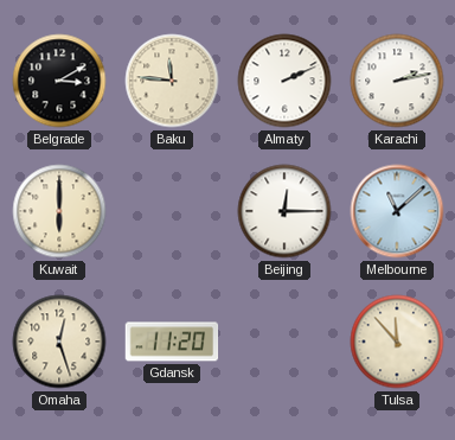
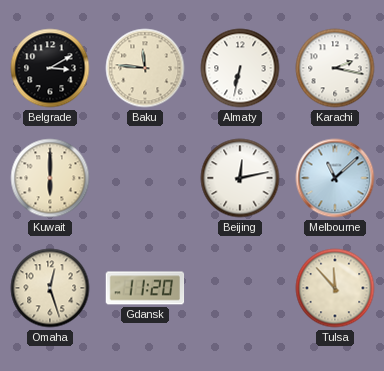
Almaty: 2:11 -> 6:32 (240, 68)
Karachi: 2:13 -> 2:17 (335, 68)
Beijing: 12:15 -> 12:13 (240, 178)
